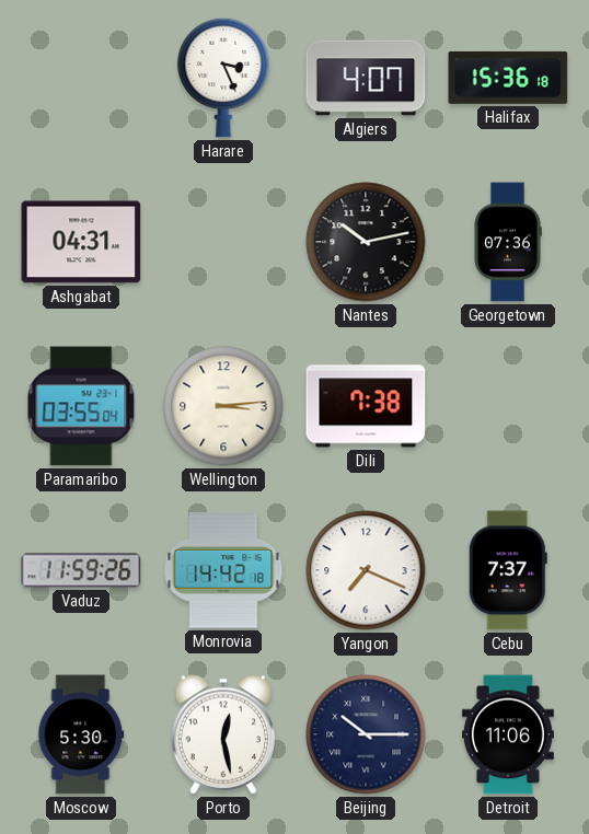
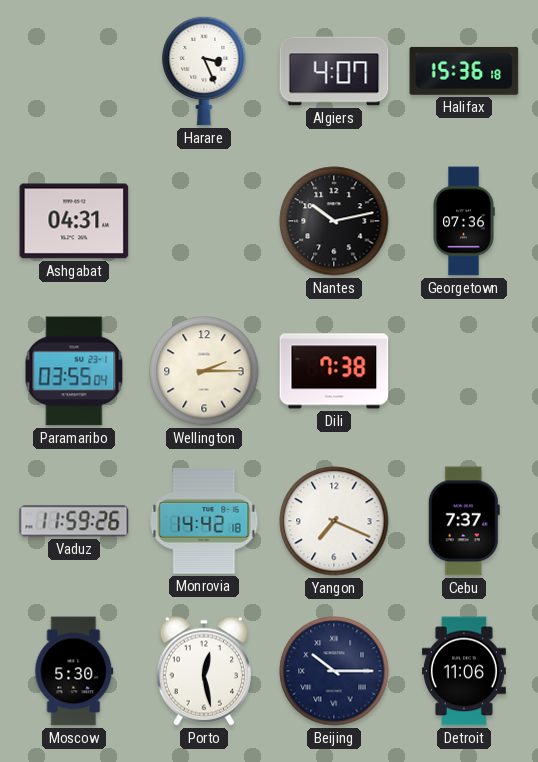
Wellington: 3:14 -> 2:15 (204, 371)
